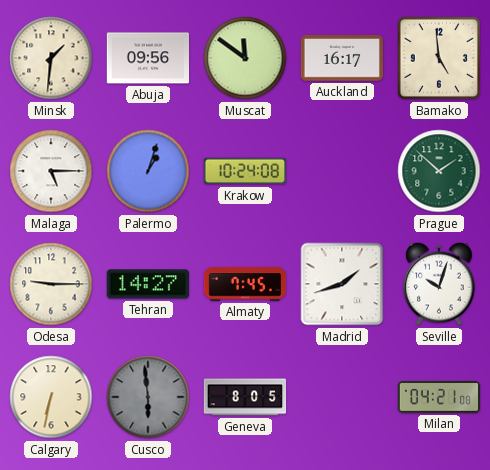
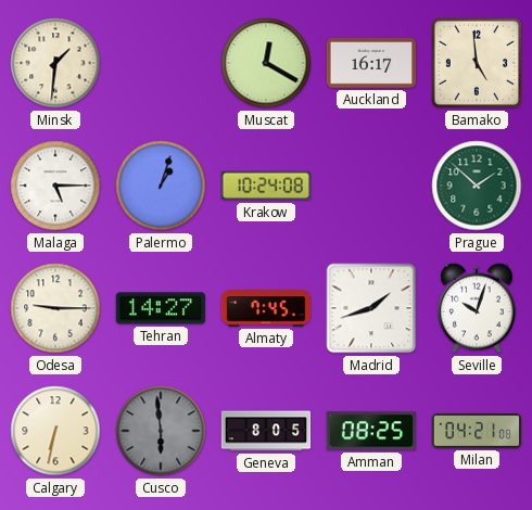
Abuja: 09:56 -> none (148, 58)
Muscat: 11:51 -> 12:20 (266, 63)
Amman: none -> 08:25 (371, 431)
